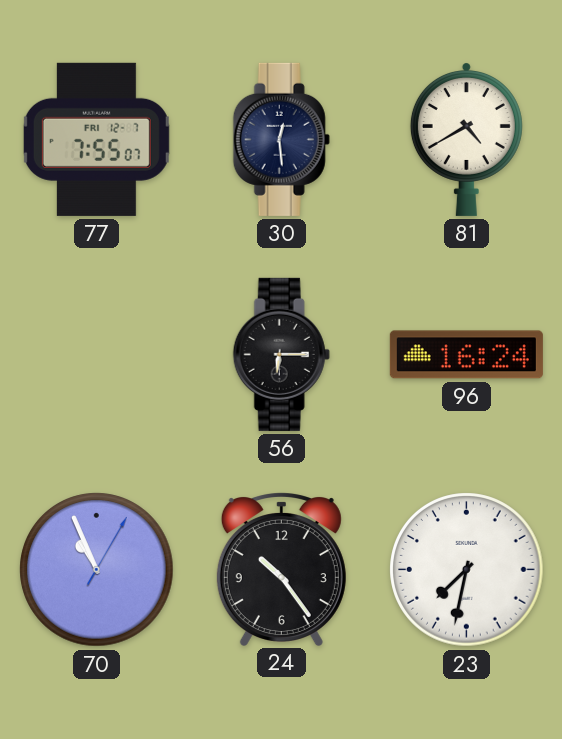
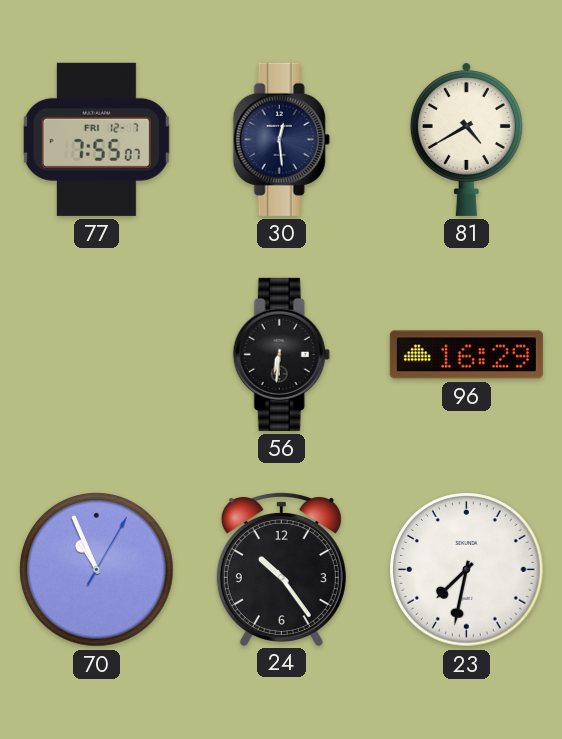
56: 6:15 -> 6:31 (281, 354)
96: 16:24 -> 16:29 (466, 355)
